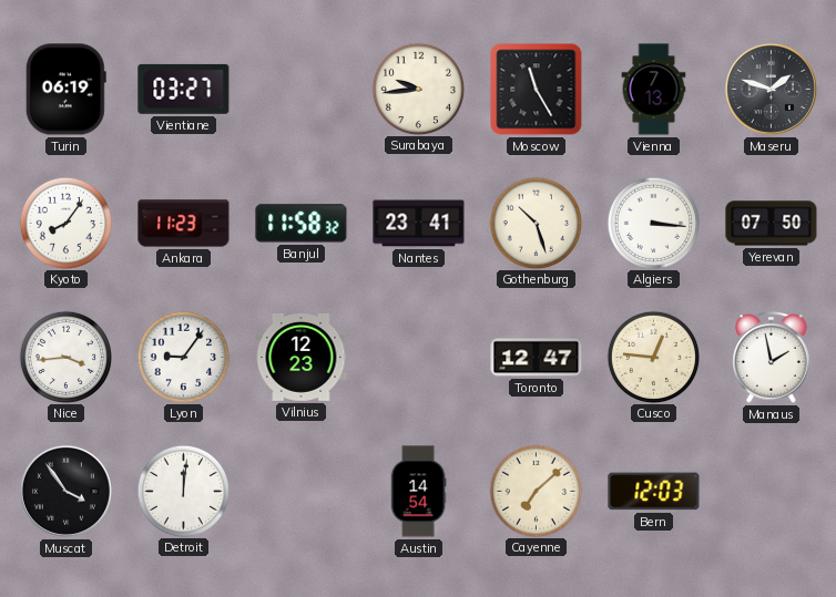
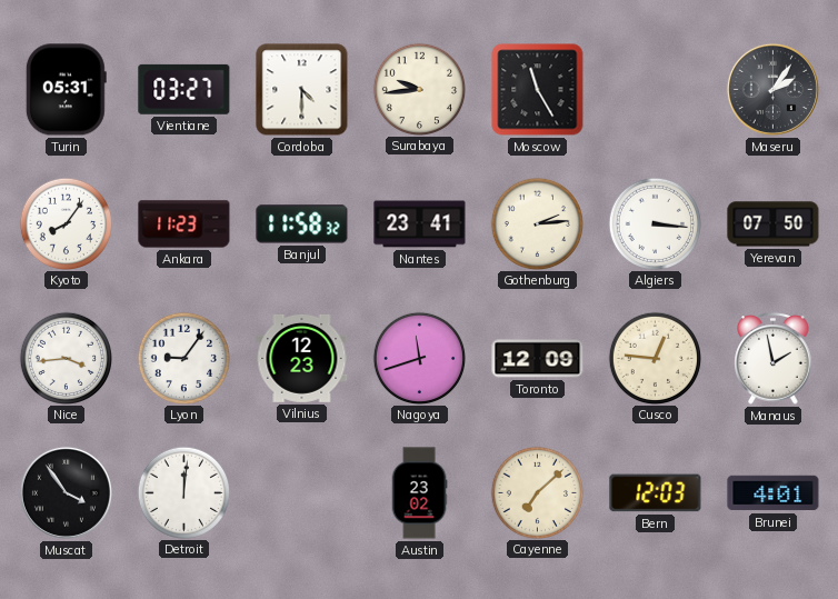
Turin: 06:19 -> 05:31 (66, 90)
Cordoba: none -> 4:30 (302, 90)
Vienna: 7:13 -> none (654, 90)
Maseru: 1:48 -> 2:06 (772, 89)
Gothenburg: 10:27 -> 2:14 (537, 223)
Nagoya: none -> 11:42 (419, 358)
Toronto: 12:47 -> 12:09 (538, 359)
Austin: 14:54 -> 23:02 (419, 493)
Brunei: none -> 4:01 (774, 493)
